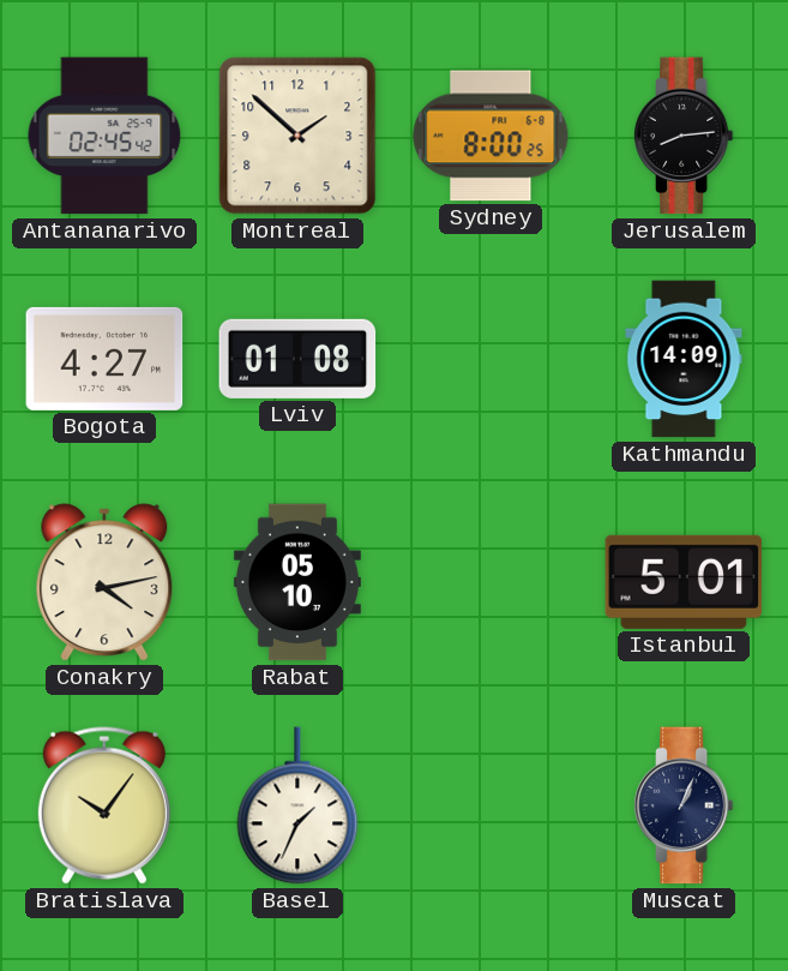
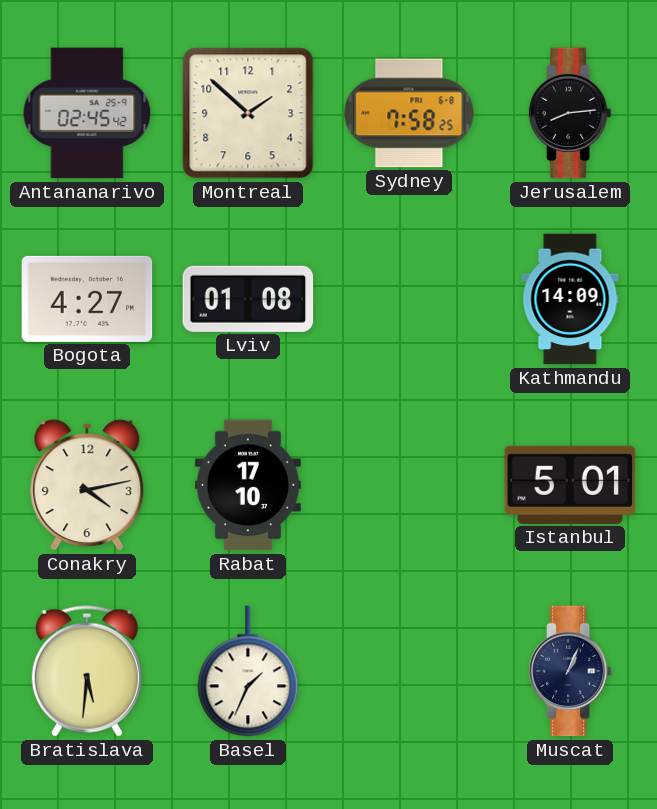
Sydney: 8:00 -> 7:58 (409, 113)
Rabat: 05:10 -> 17:10 (248, 485)
Bratislava: 10:06 -> 5:31 (87, 671)
